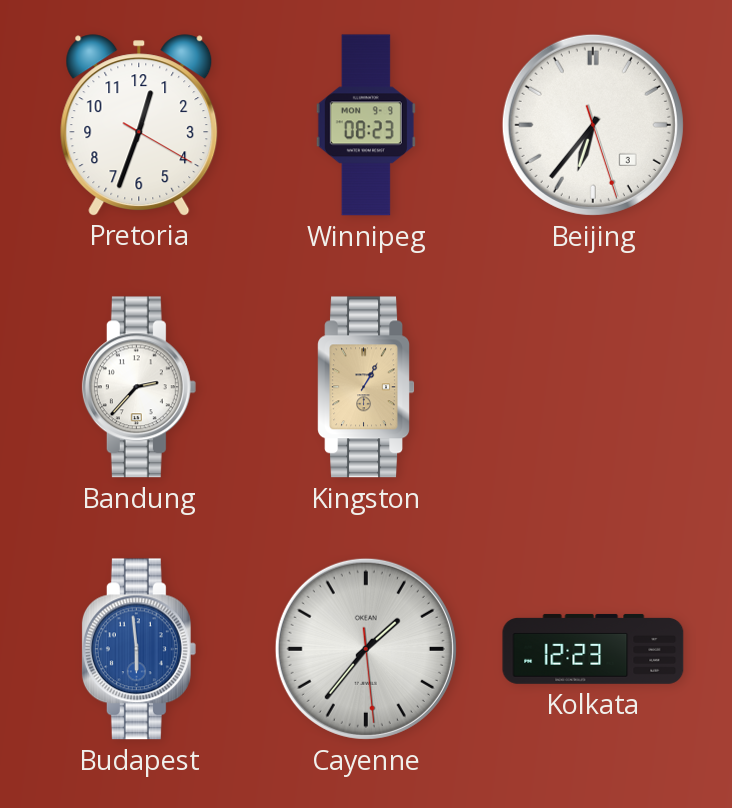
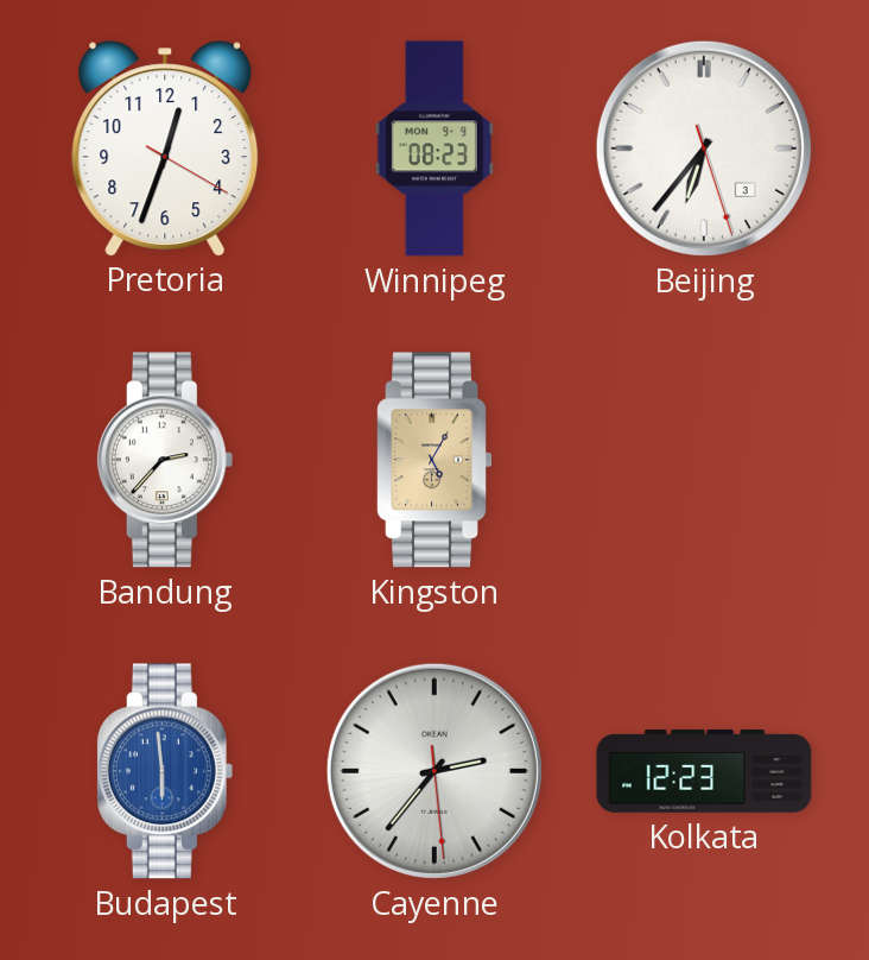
Kingston: 1:05 -> 5:05 (434, 460)
Cayenne: 1:36 -> 2:36 (434, 771)
